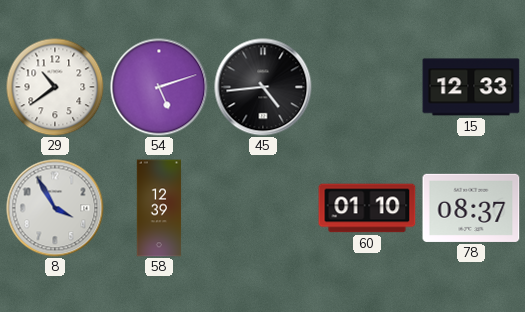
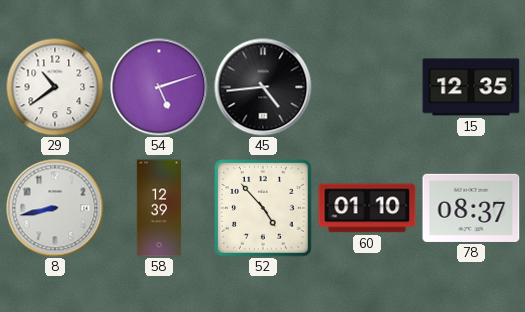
15: 12:33 -> 12:35 (471, 87)
8: 3:55 -> 8:43 (55, 208)
52: none -> 4:53 (263, 208)
